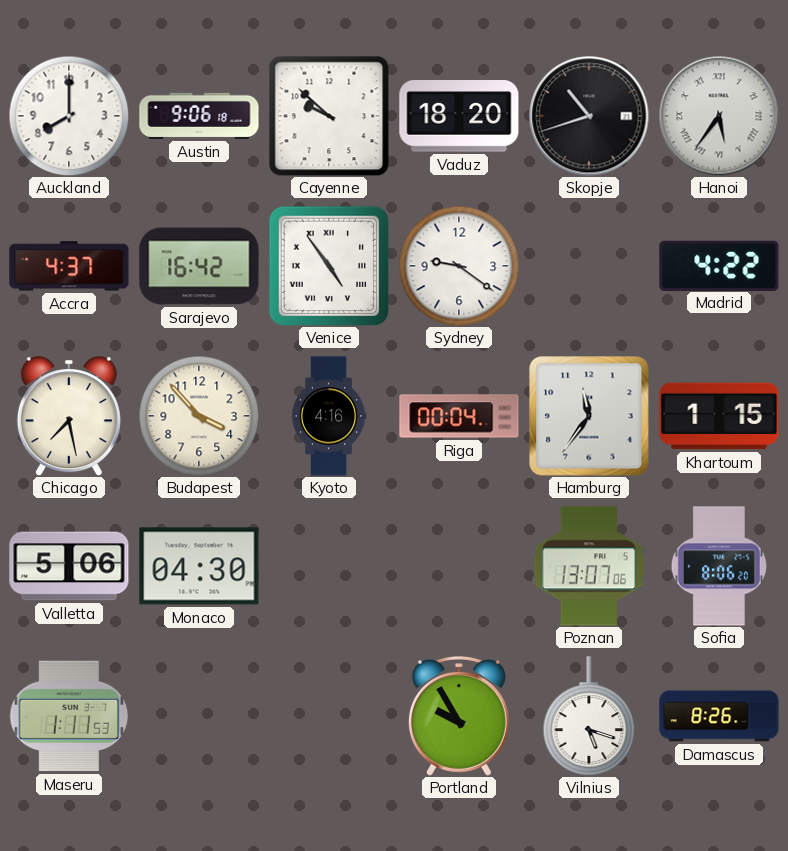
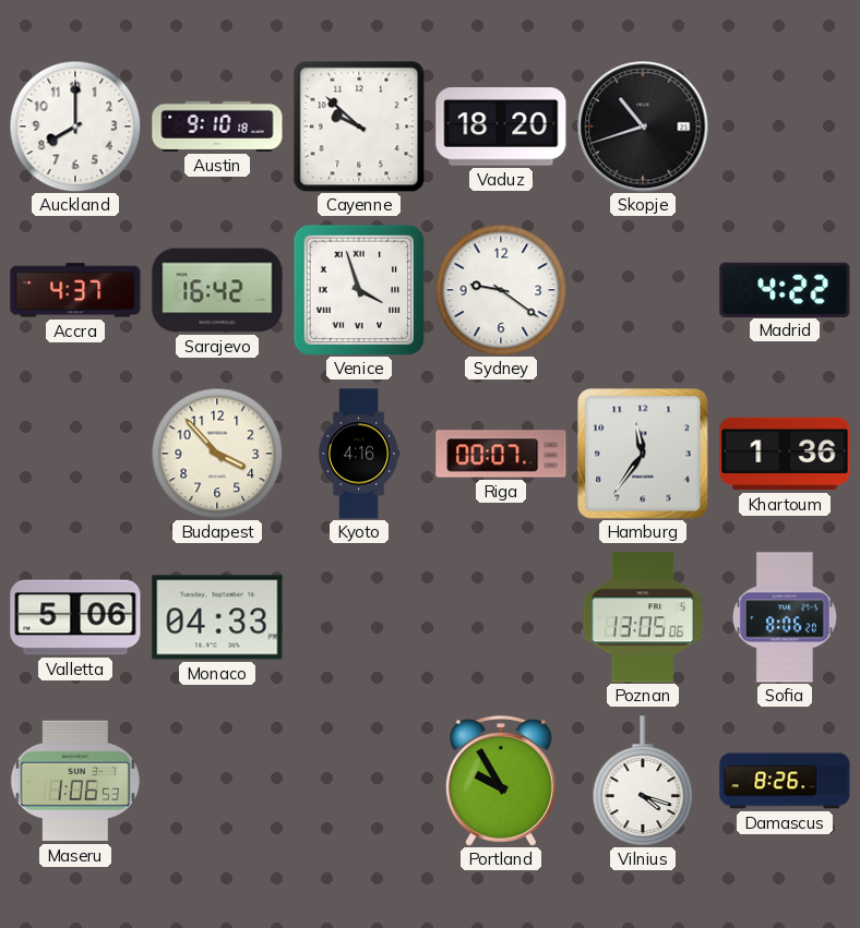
Austin: 9:06 -> 9:10 (217, 126)
Hanoi: 5:36 -> none (719, 116)
Venice: 4:54 -> 3:57 (358, 289)
Chicago: 7:28 -> none (69, 416)
Riga: 00:04 -> 00:07 (501, 454)
Khartoum: 1:15 -> 1:36 (785, 454)
Monaco: 04:30 -> 04:33 (217, 617)
Poznan: 13:07 -> 13:05 (643, 617)
Maseru: 1:11 -> 1:06 (74, 781)
Vilnius: 5:18 -> 4:18 (643, 781)
